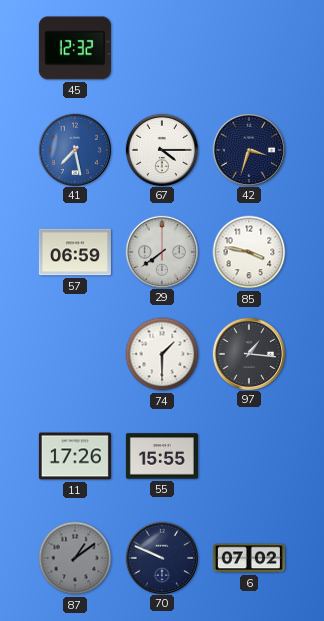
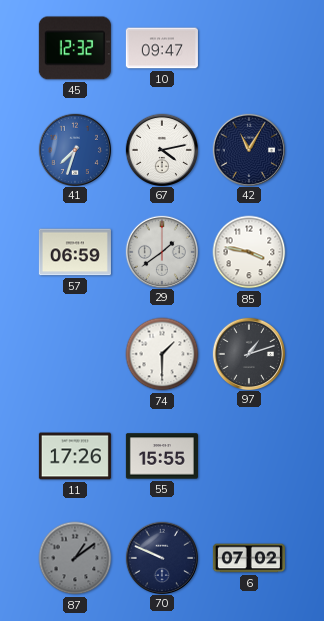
10: none -> 09:47 (162, 48)
41: 7:28 -> 7:33 (74, 149)
67: 4:15 -> 4:13 (161, 149)
42: 3:33 -> 11:05 (248, 149)
29: 7:39 -> 1:39 (161, 251)
97: 1:16 -> 1:12 (248, 353)
